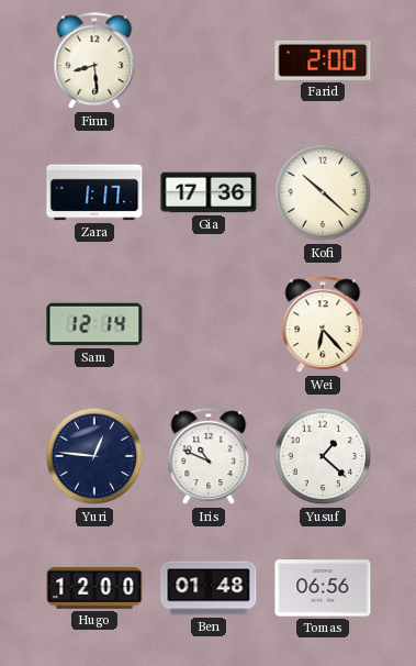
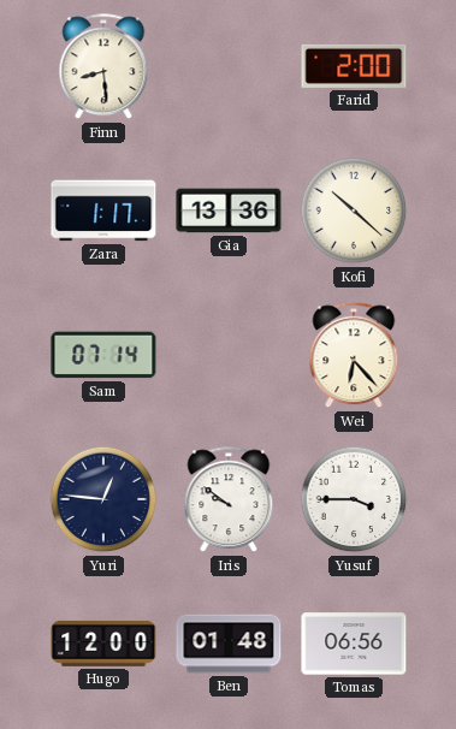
Gia: 17:36 -> 13:36 (229, 211)
Sam: 12:14 -> 07:14 (103, 355)
Iris: 10:49 -> 9:51 (229, 500)
Yusuf: 1:22 -> 3:45 (354, 499)
